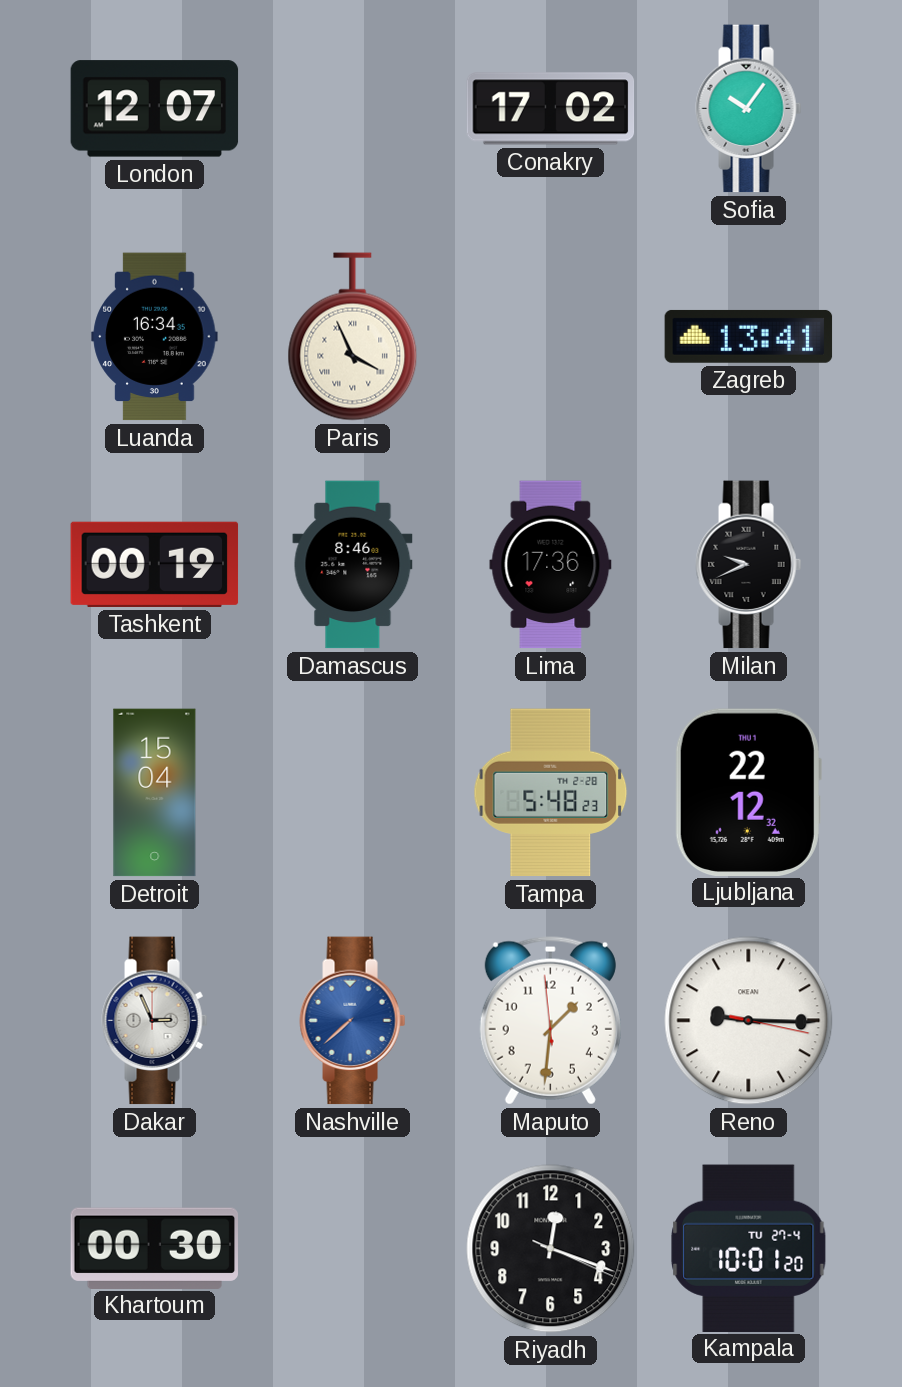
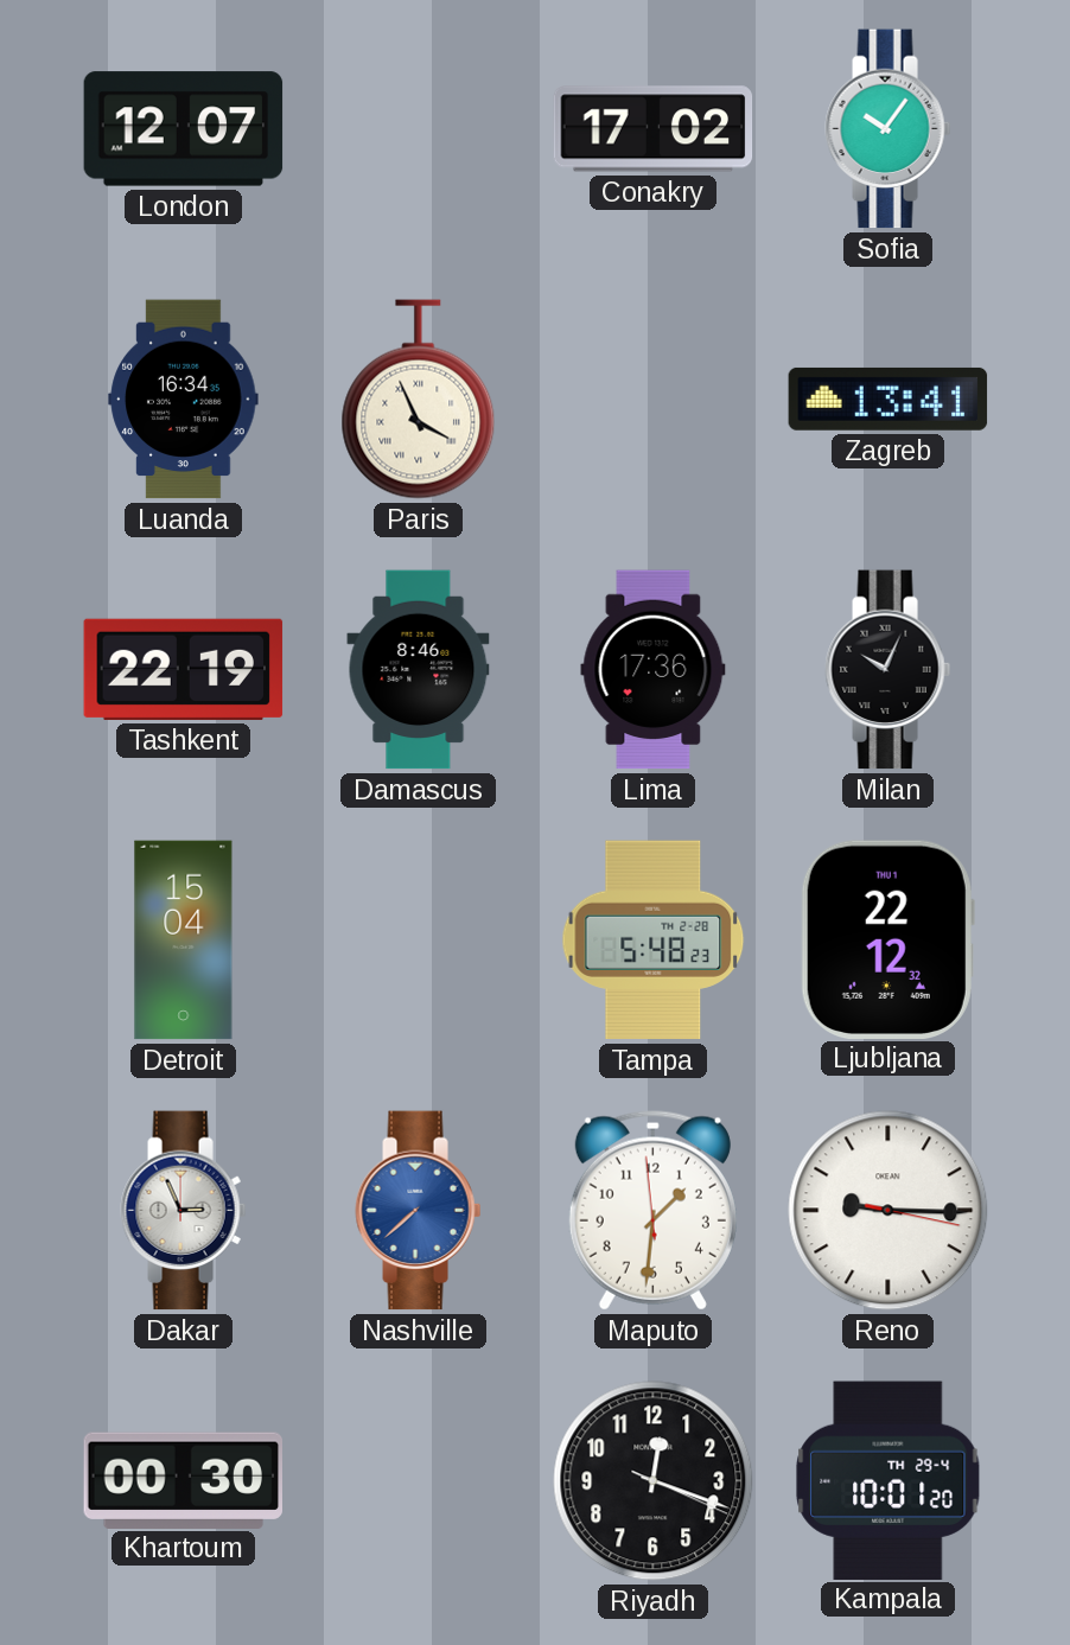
Tashkent: 00:19 -> 22:19 (184, 669)
Milan: 9:41 -> 10:04 (889, 670)
Kampala date: TU 27-4 -> TH 29-4 (889, 1480)
